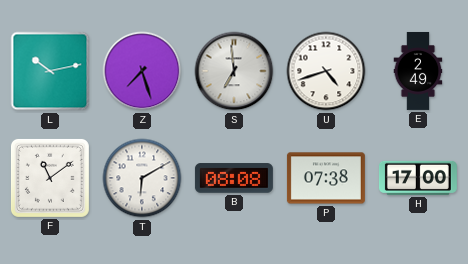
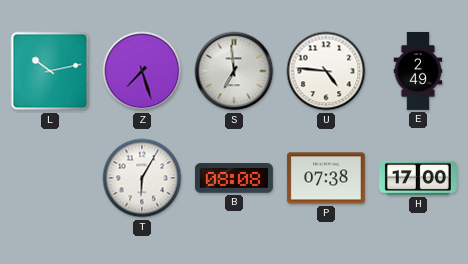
U: 4:42 -> 4:46 (326, 71)
F: 11:09 -> none (50, 178)
T: 6:10 -> 6:05 (142, 178)
